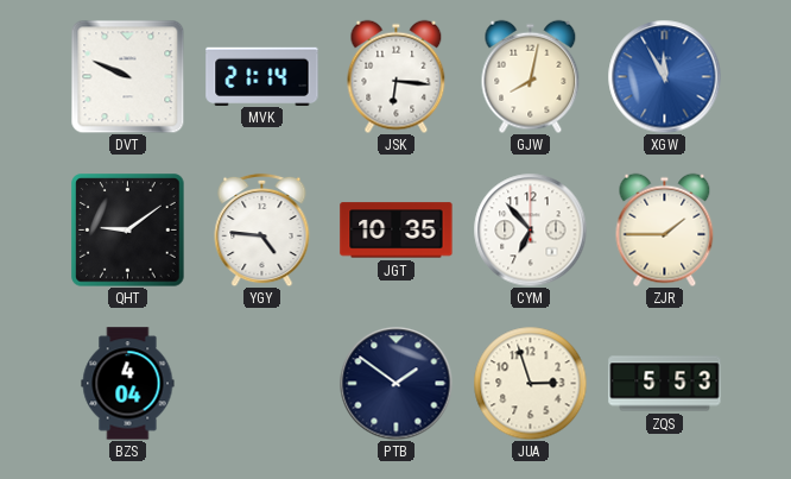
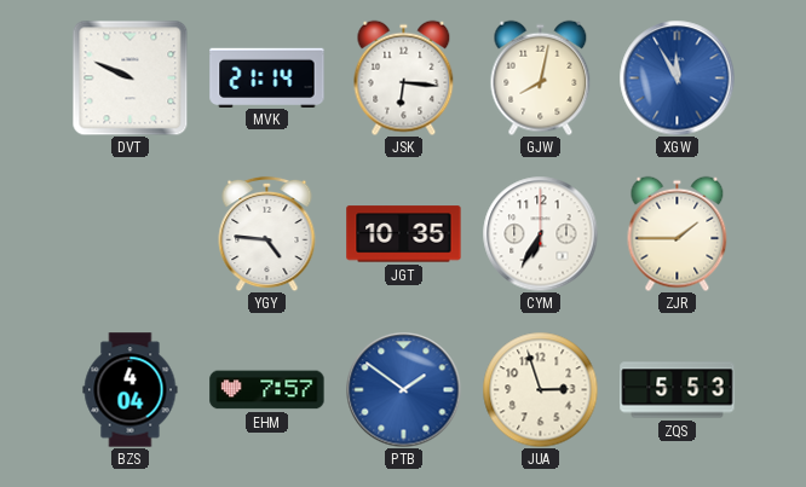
QHT: 9:09 -> none (128, 231)
CYM: 6:53 -> 6:35 (540, 233)
EHM: none -> 7:57 (267, 390)
PTB dial: navy -> blue (403, 389)
